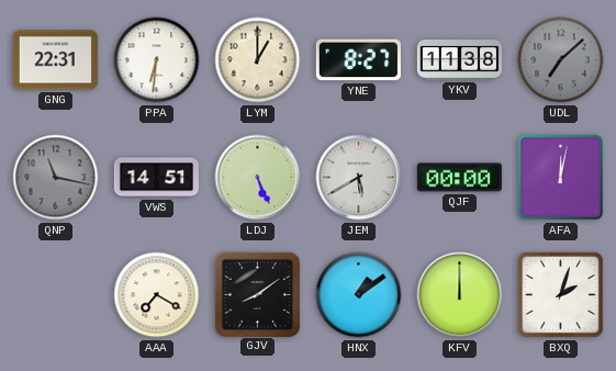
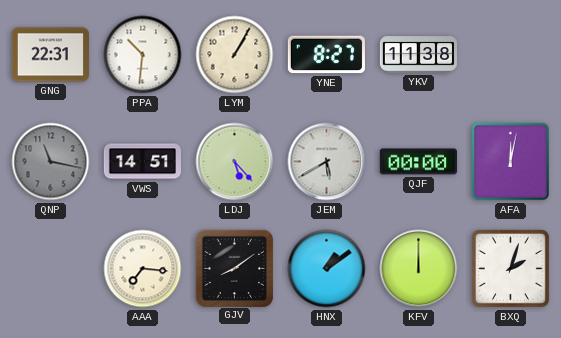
PPA: 6:31 -> 10:31 (143, 55)
LYM: 1:00 -> 1:05 (235, 55)
UDL: 7:08 -> none (561, 60)
LDJ: 5:26 -> 5:23 (235, 162)
AAA: 7:20 -> 7:16 (143, 269)
